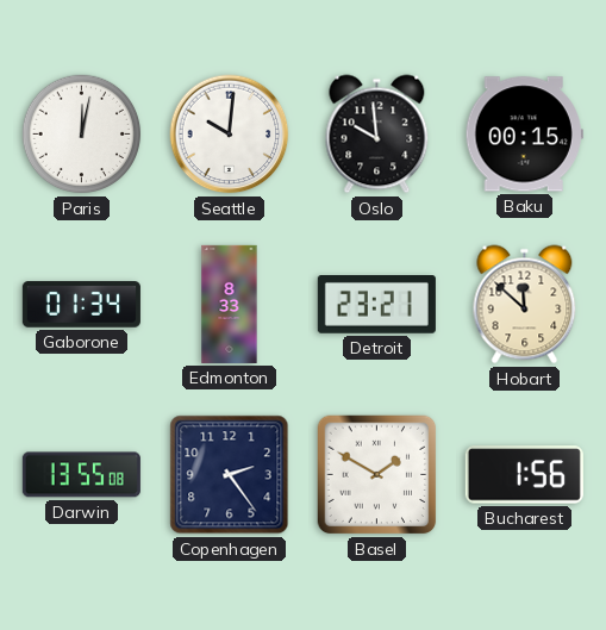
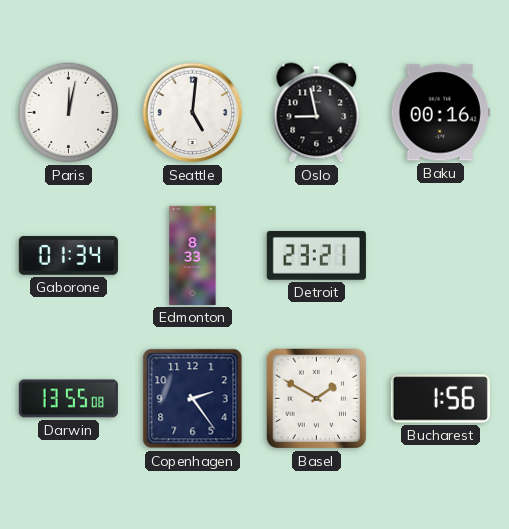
Seattle: 10:01 -> 5:01 (193, 113)
Oslo: 9:59 -> 8:58 (317, 113)
Baku: 00:15 -> 00:16 (440, 113)
Hobart: 11:52 -> none (525, 305)
